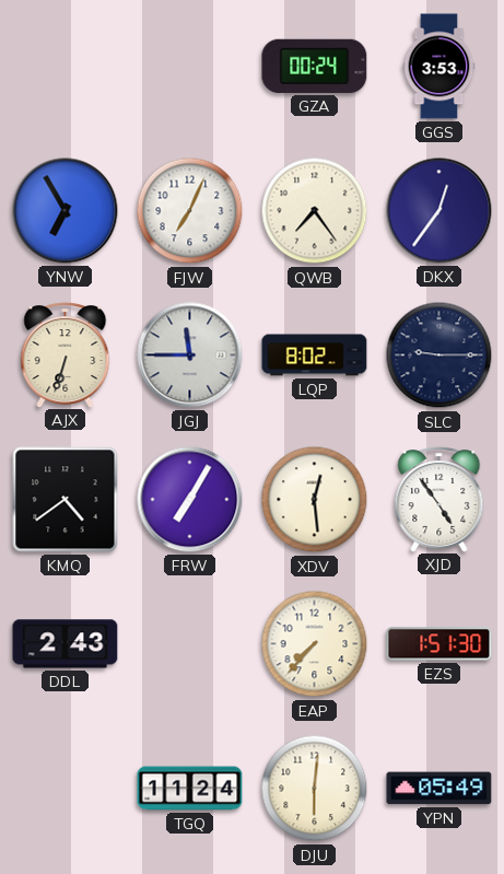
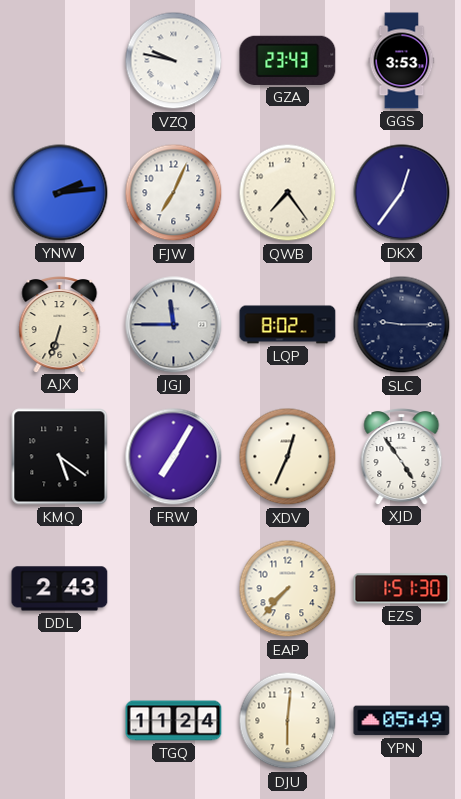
VZQ: none -> 9:47 (174, 61)
GZA: 00:24 -> 23:43 (288, 60)
YNW: 6:55 -> 2:14 (60, 193)
KMQ: 4:39 -> 5:21 (60, 457)
XDV: 12:29 -> 12:34 (288, 457)
